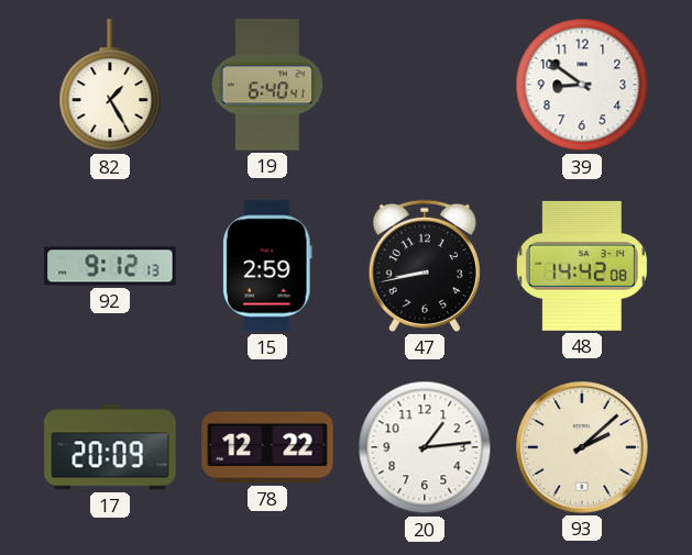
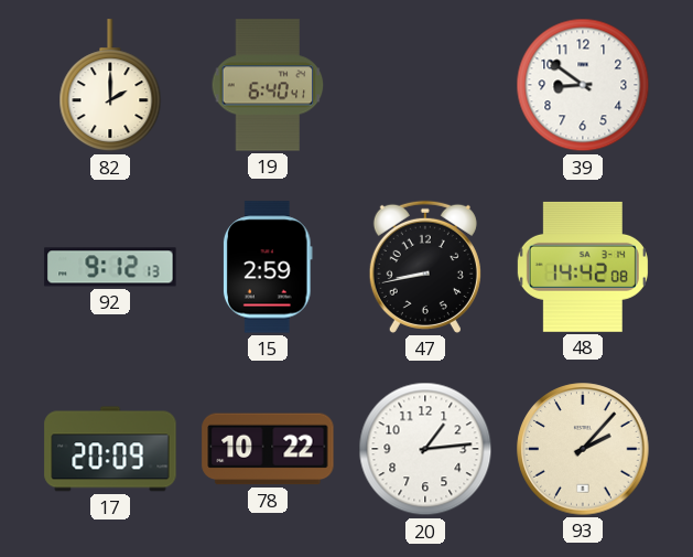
82: 1:25 -> 2:00 (110, 86)
78: 12:22 -> 10:22 (268, 449)
93: 2:08 -> 2:07 (583, 449)
